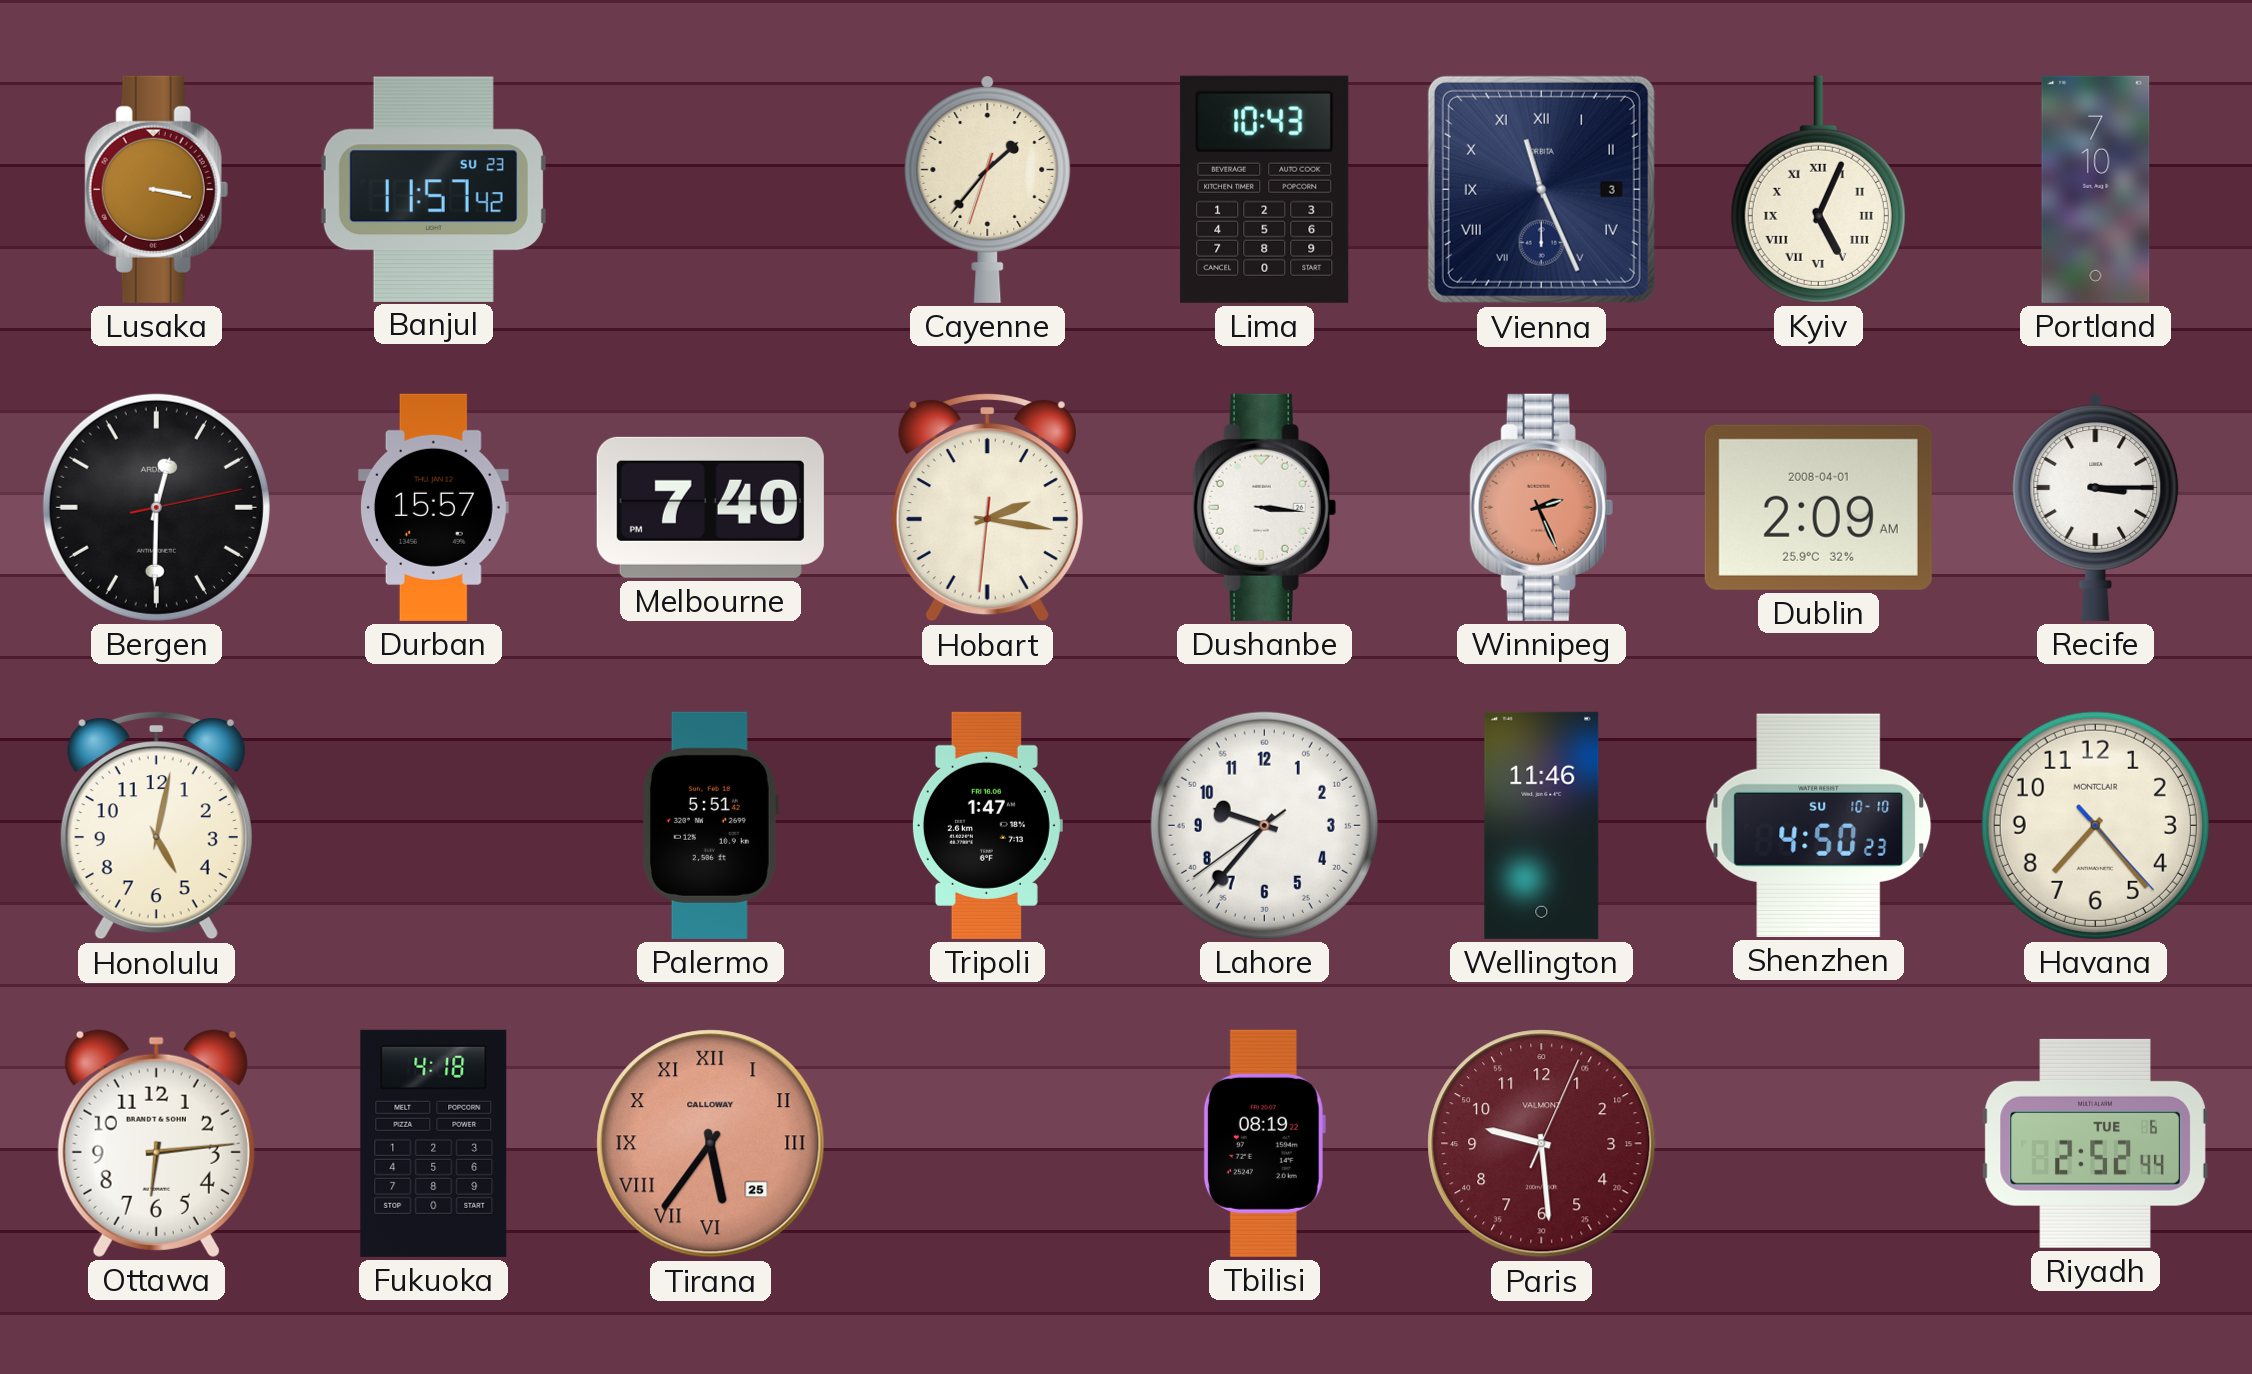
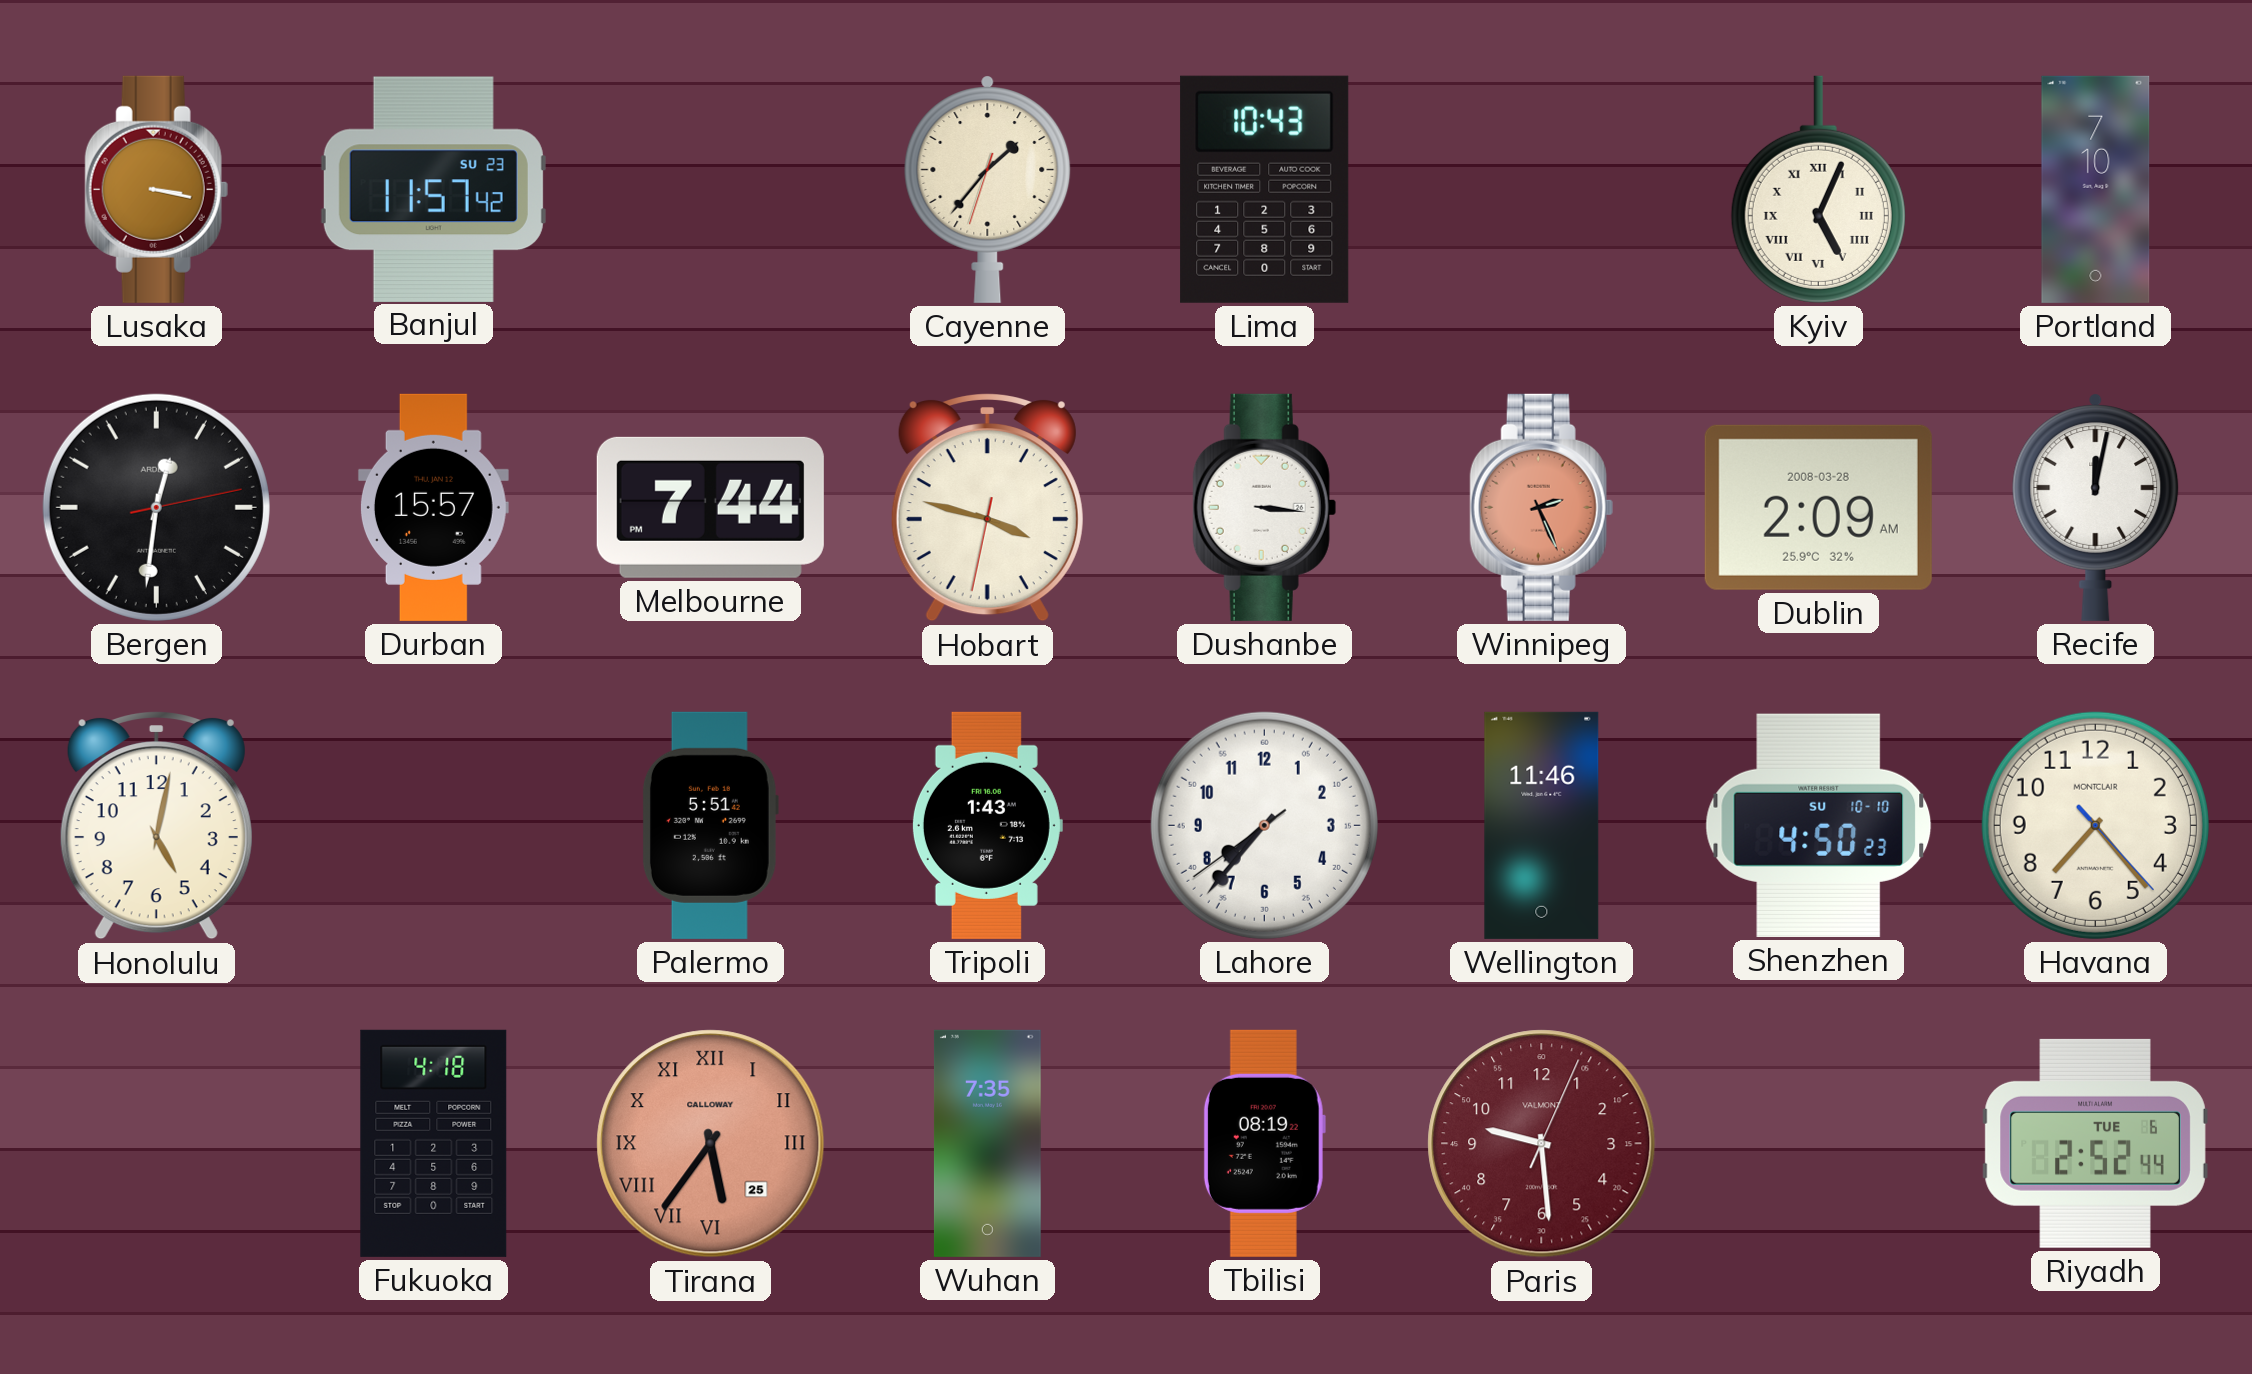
Vienna: 11:26 -> none (1541, 189)
Bergen: 12:30 -> 12:31 (156, 507)
Melbourne: 7:40 -> 7:44 (710, 507)
Hobart: 2:16 -> 3:47 (987, 508)
Dublin date: 2008-04-01 -> 2008-03-28 (1818, 507)
Recife: 3:15 -> 12:02 (2096, 507)
Tripoli: 1:47 -> 1:43 (987, 825)
Lahore: 9:36 -> 7:36 (1264, 825)
Ottawa: 6:14 -> none (156, 1143)
Wuhan: none -> 7:35 (987, 1143)
